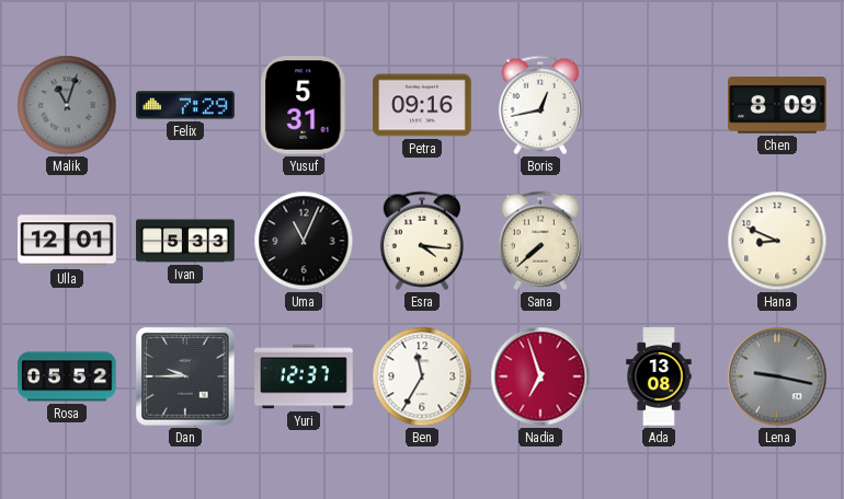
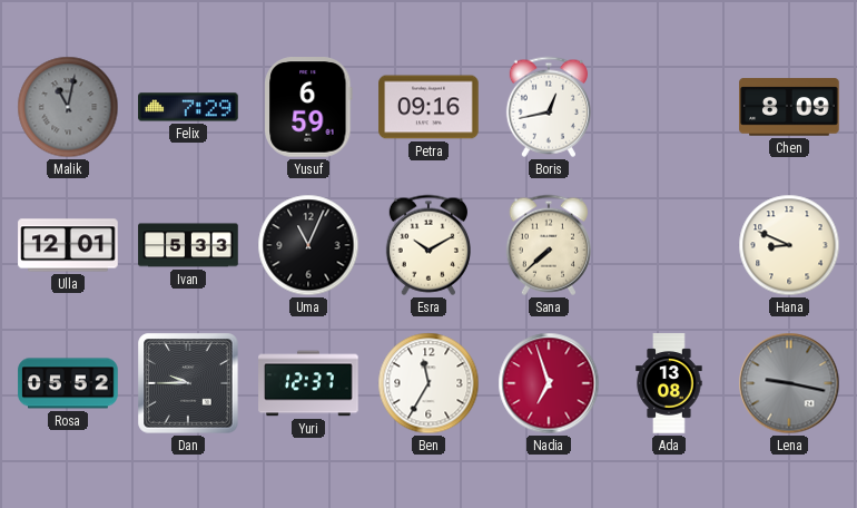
Malik: 11:03 -> 11:02 (68, 107)
Yusuf: 5:31 -> 6:59 (308, 107)
Esra: 4:16 -> 10:10 (428, 245)
